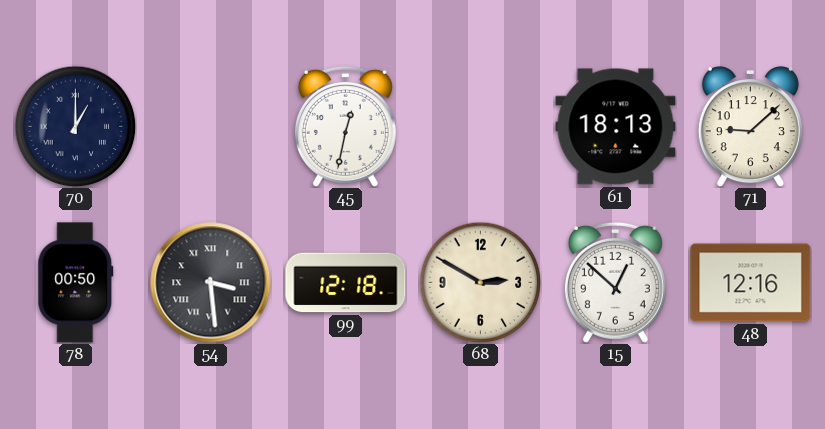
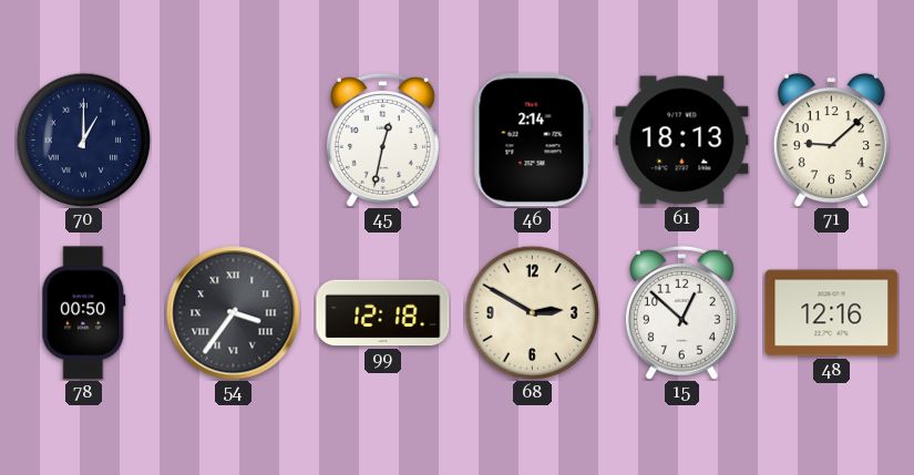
46: none -> 2:14 (532, 141)
54: 3:29 -> 3:36 (234, 313)
